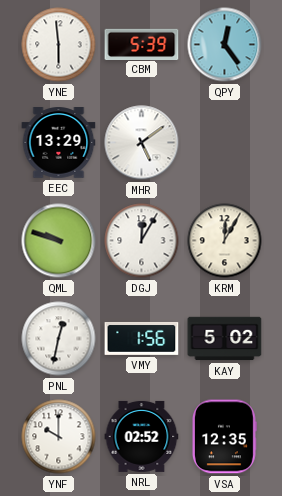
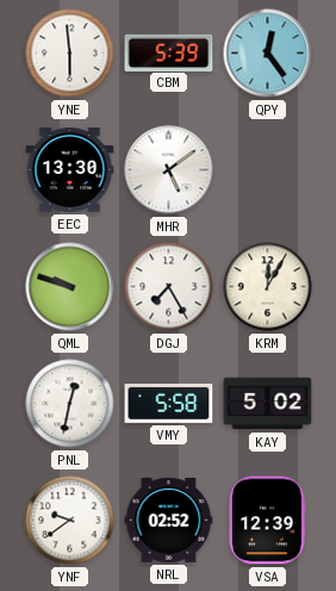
EEC: 13:29 -> 13:30 (70, 170)
DGJ: 12:05 -> 7:25 (169, 287)
VMY: 1:56 -> 5:58 (169, 403)
YNF: 10:00 -> 9:39 (70, 521)
VSA: 12:35 -> 12:39 (267, 521)
